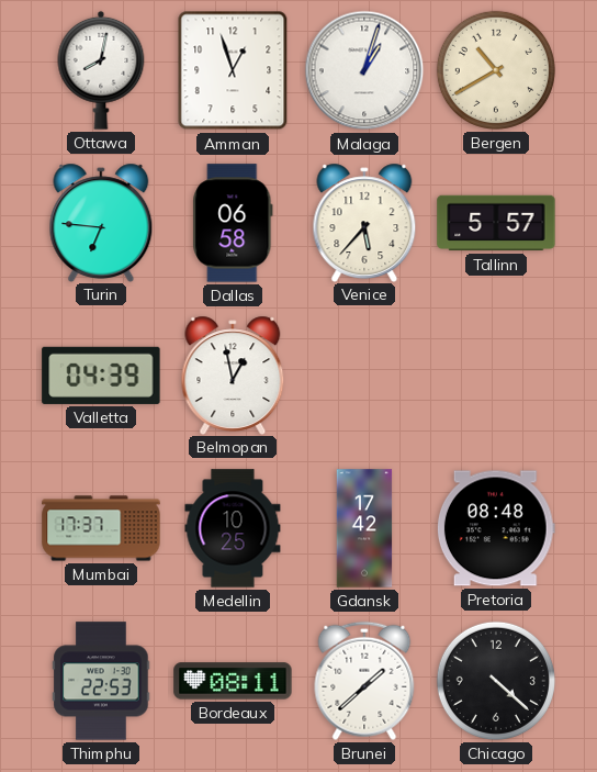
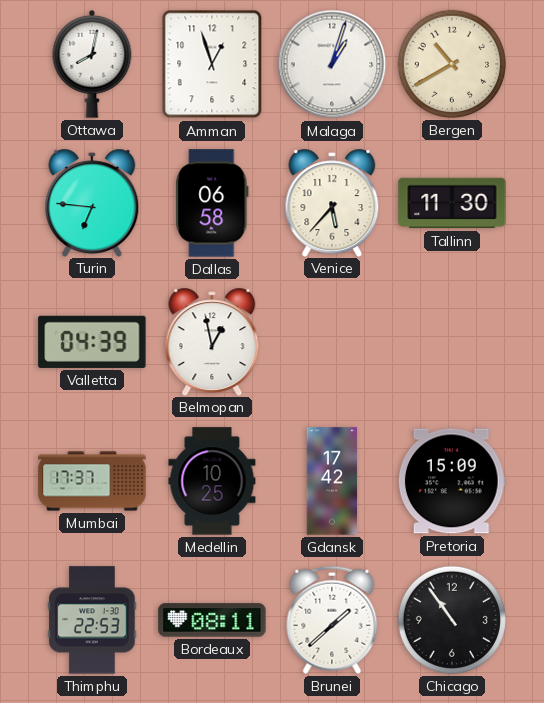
Tallinn: 5:57 -> 11:30 (452, 203)
Pretoria: 08:48 -> 15:09 (452, 481)
Chicago: 4:22 -> 10:54 (452, 620)
